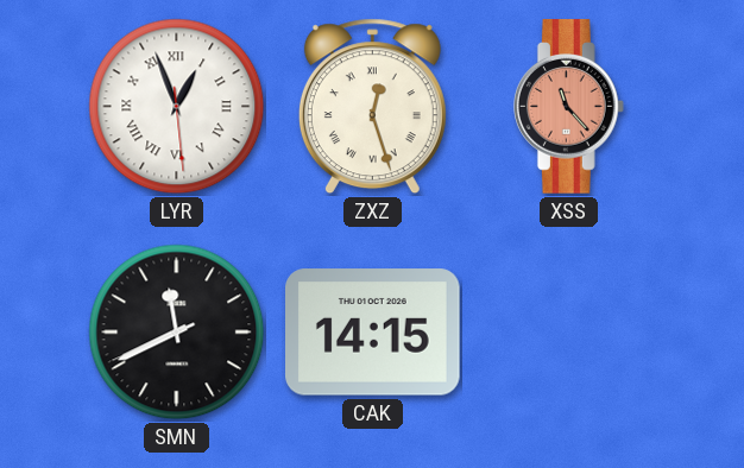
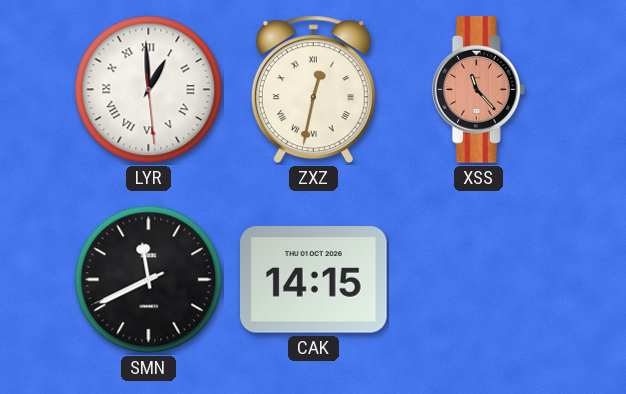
LYR: 12:56 -> 12:59 (149, 90)
ZXZ: 12:27 -> 12:32 (313, 90)
